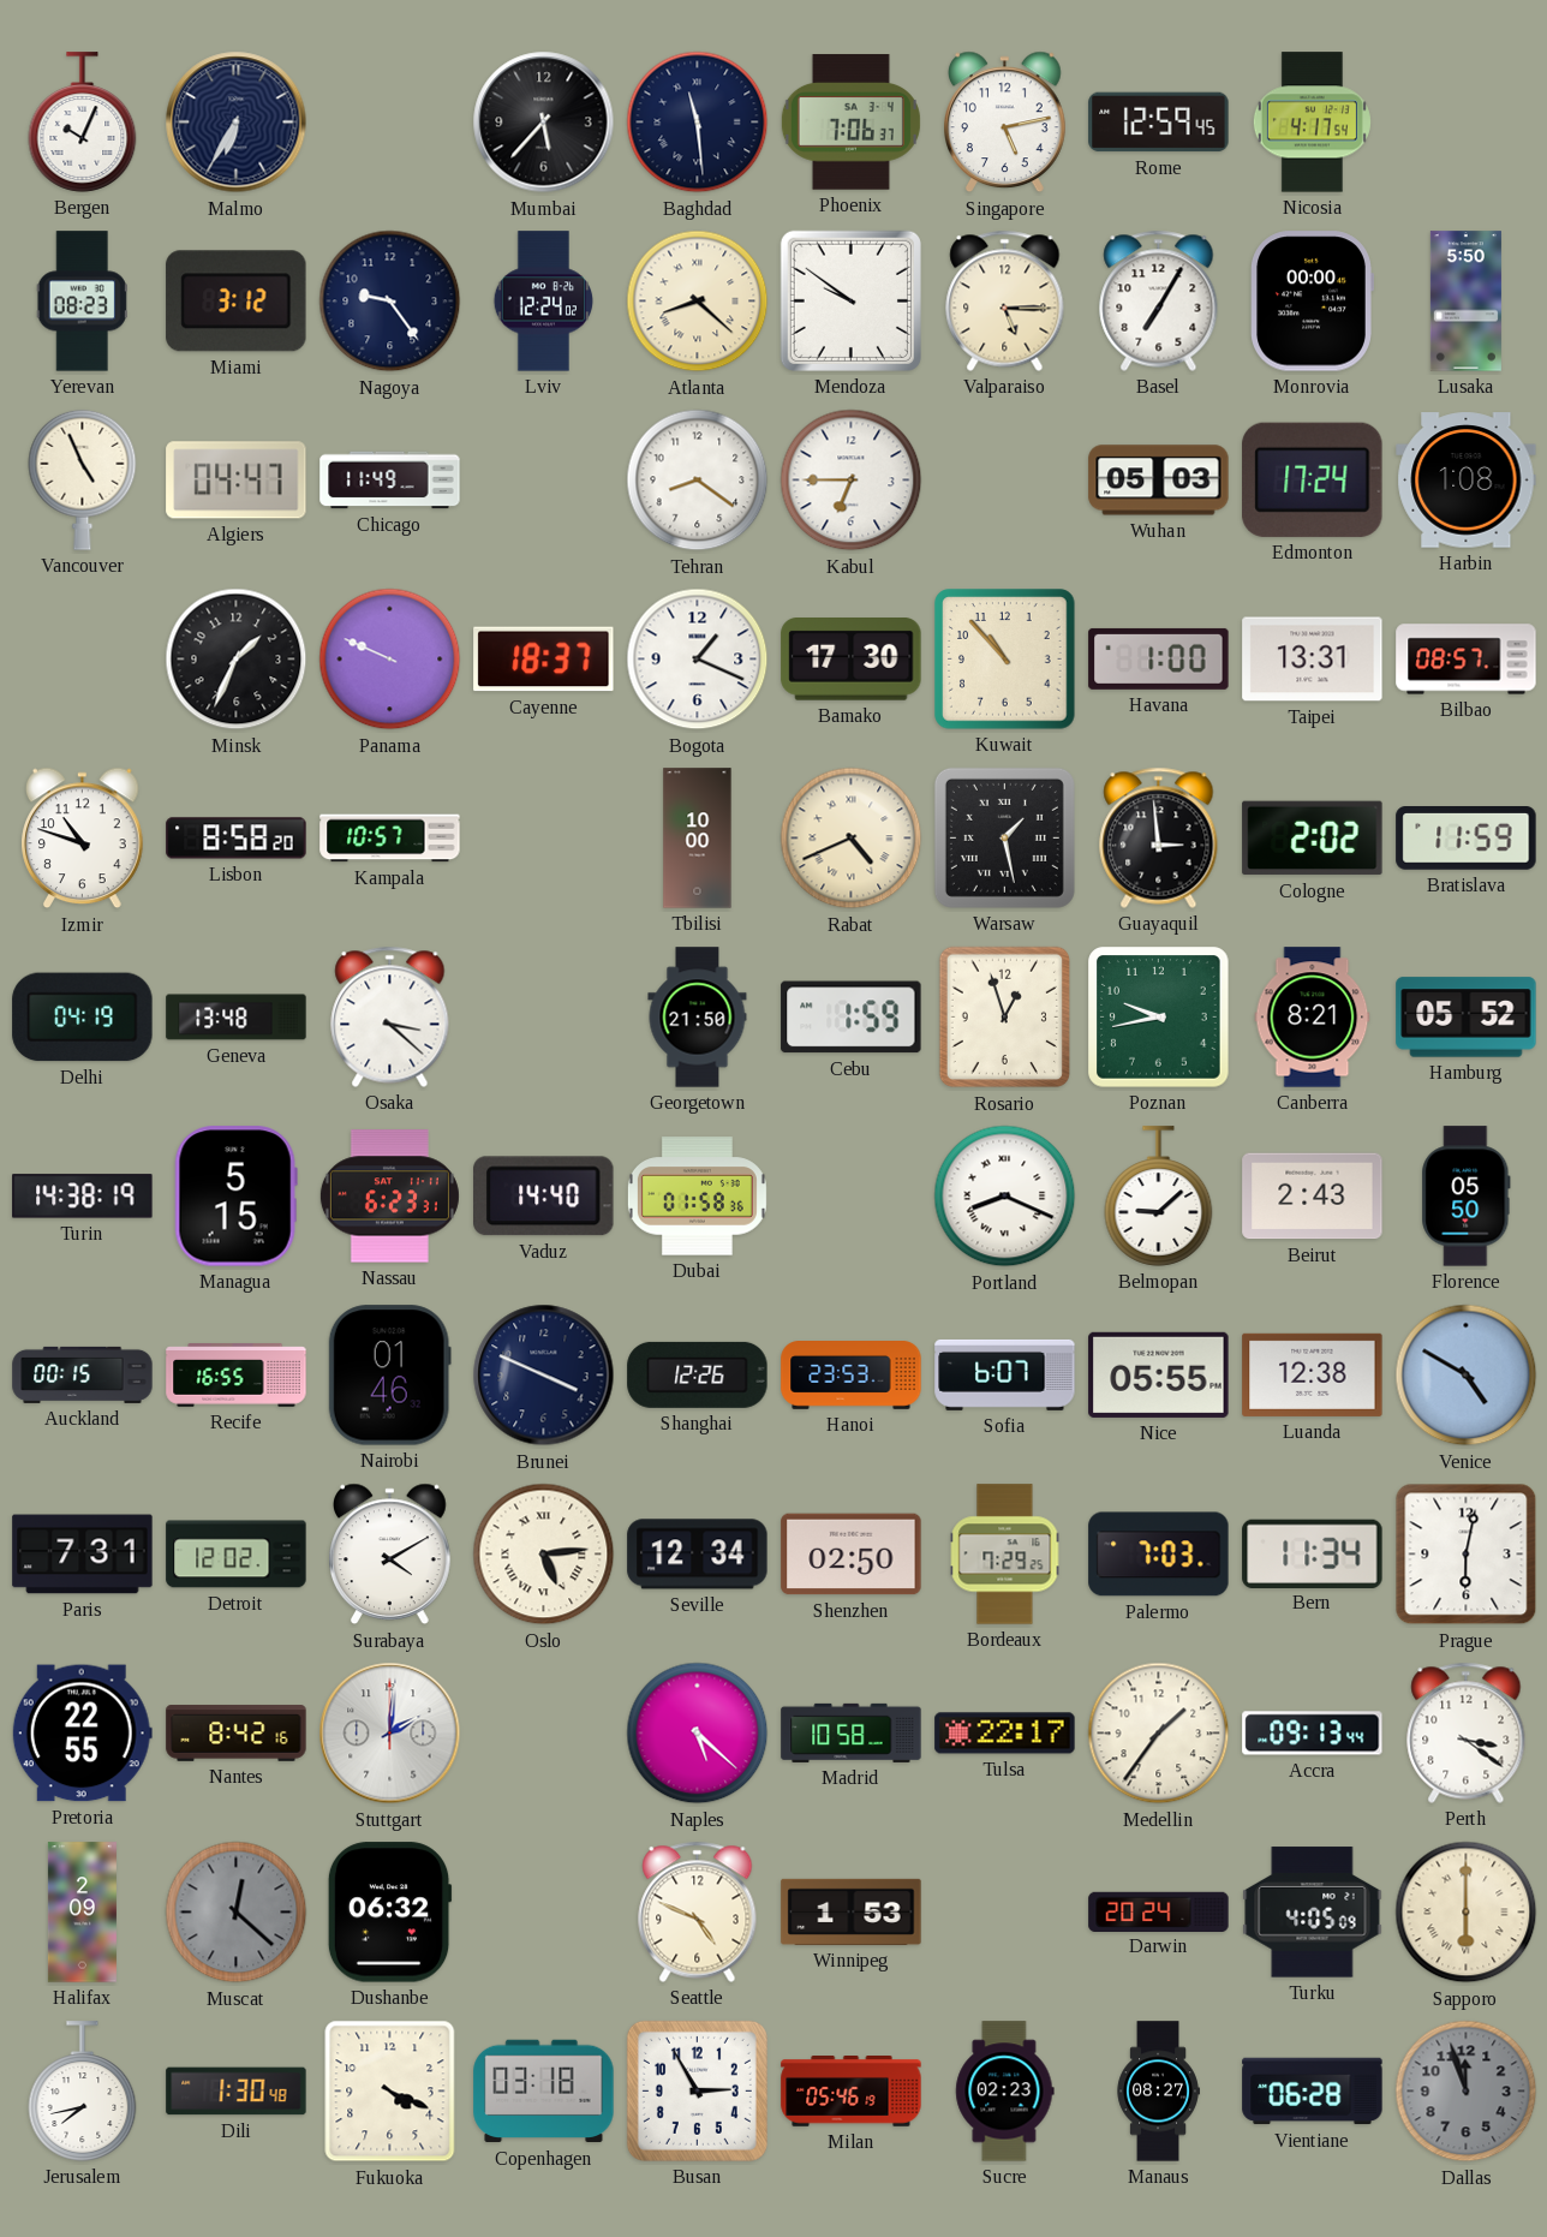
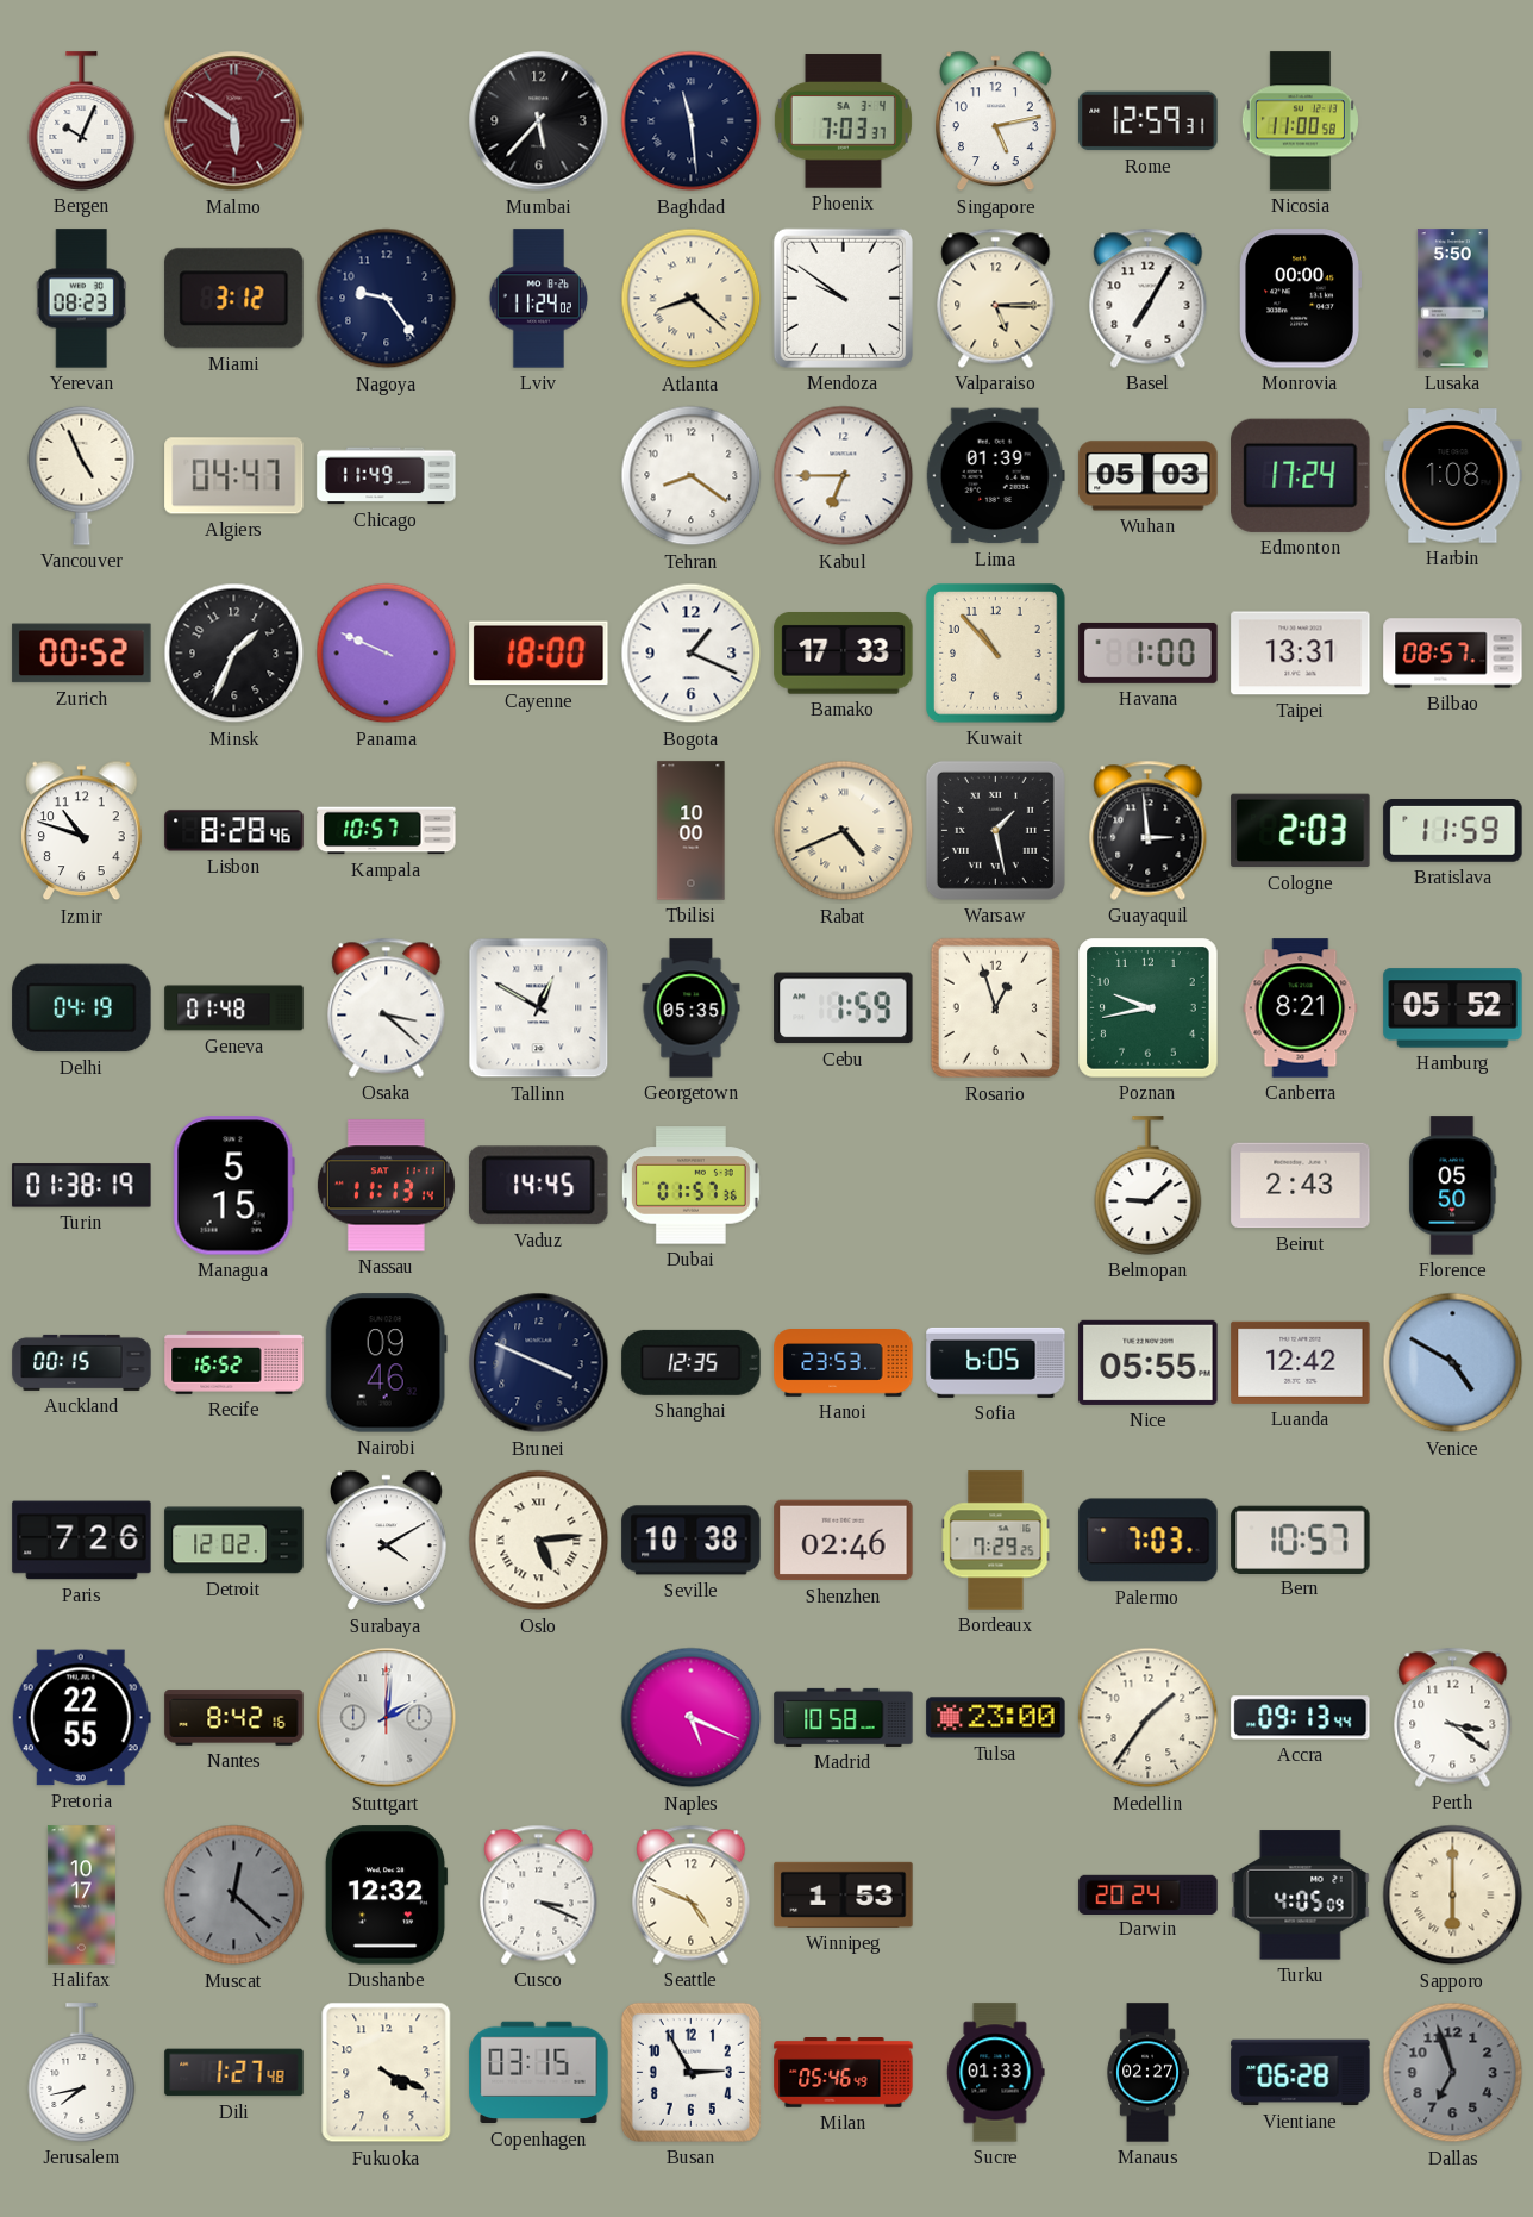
Malmo: 6:35 -> 5:51 (234, 121)
Malmo dial: navy -> burgundy (234, 121)
Phoenix: 7:06 -> 7:03 (843, 121)
Rome: 12:59:45 -> 12:59:31 (1149, 121)
Nicosia: 4:17 -> 11:00 (1300, 121)
Lviv: 12:24 -> 11:24 (538, 299)
Lima: none -> 01:39 (995, 476)
Zurich: none -> 00:52 (82, 654)
Cayenne: 18:37 -> 18:00 (539, 654)
Bamako: 17:30 -> 17:33 (844, 654)
Lisbon: 8:58 -> 8:28 (234, 831)
Cologne: 2:02 -> 2:03 (1301, 831)
Geneva: 13:48 -> 01:48 (234, 1008)
Tallinn: none -> 12:50 (539, 1008)
Georgetown: 21:50 -> 05:35 (692, 1008)
Turin: 14:38 -> 01:38 (82, 1186)
Nassau: 6:23 -> 11:13 (386, 1186)
Vaduz: 14:40 -> 14:45 (539, 1186)
Dubai: 01:58 -> 01:57 (690, 1186)
Portland: 8:19 -> none (1005, 1197)
Recife: 16:55 -> 16:52 (234, 1363)
Nairobi: 01:46 -> 09:46 (386, 1363)
Shanghai: 12:26 -> 12:35 (692, 1362)
Sofia: 6:07 -> 6:05 (996, 1362)
Luanda: 12:38 -> 12:42 (1301, 1362)
Paris: 7:31 -> 7:26 (82, 1541)
Seville: 12:34 -> 10:38 (692, 1541)
Shenzhen: 02:50 -> 02:46 (844, 1541)
Bern: 11:34 -> 10:57 (1301, 1540)
Prague: 6:02 -> none (1467, 1555)
Naples: 5:22 -> 5:19 (692, 1718)
Tulsa: 22:17 -> 23:00 (996, 1718)
Halifax: 2:09 -> 10:17 (81, 1896)
Dushanbe: 06:32 -> 12:32 (386, 1896)
Cusco: none -> 3:19 (539, 1894)
Dili: 1:30 -> 1:27 (234, 2073)
Copenhagen: 03:18 -> 03:15 (539, 2073)
Milan: 05:46:19 -> 05:46:49 (844, 2073)
Sucre: 02:23 -> 01:33 (996, 2073)
Manaus: 08:27 -> 02:27 (1147, 2073)
Dallas: 11:57 -> 6:57 (1453, 2073)
